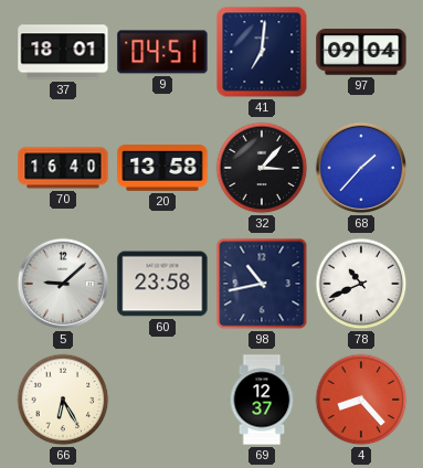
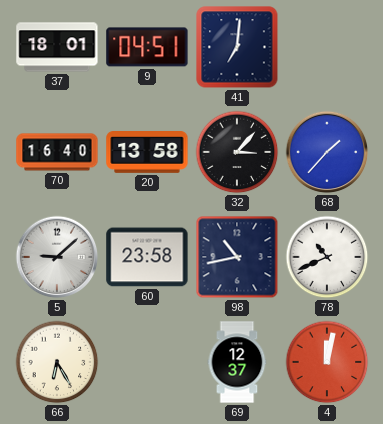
97: 09:04 -> none (361, 52)
4: 8:23 -> 12:02 (327, 362)
